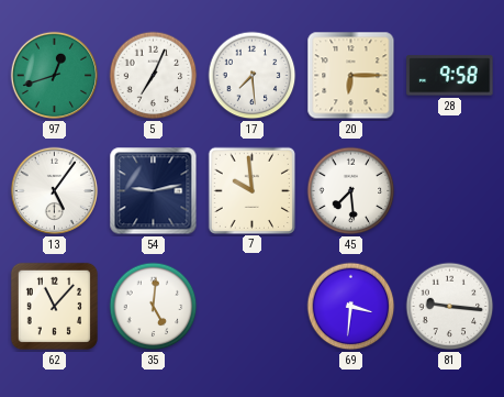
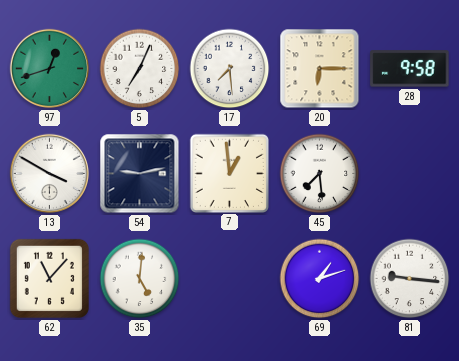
13: 5:06 -> 3:50 (50, 174)
7: 9:59 -> 12:59 (229, 173)
69: 3:31 -> 1:12 (320, 279)
